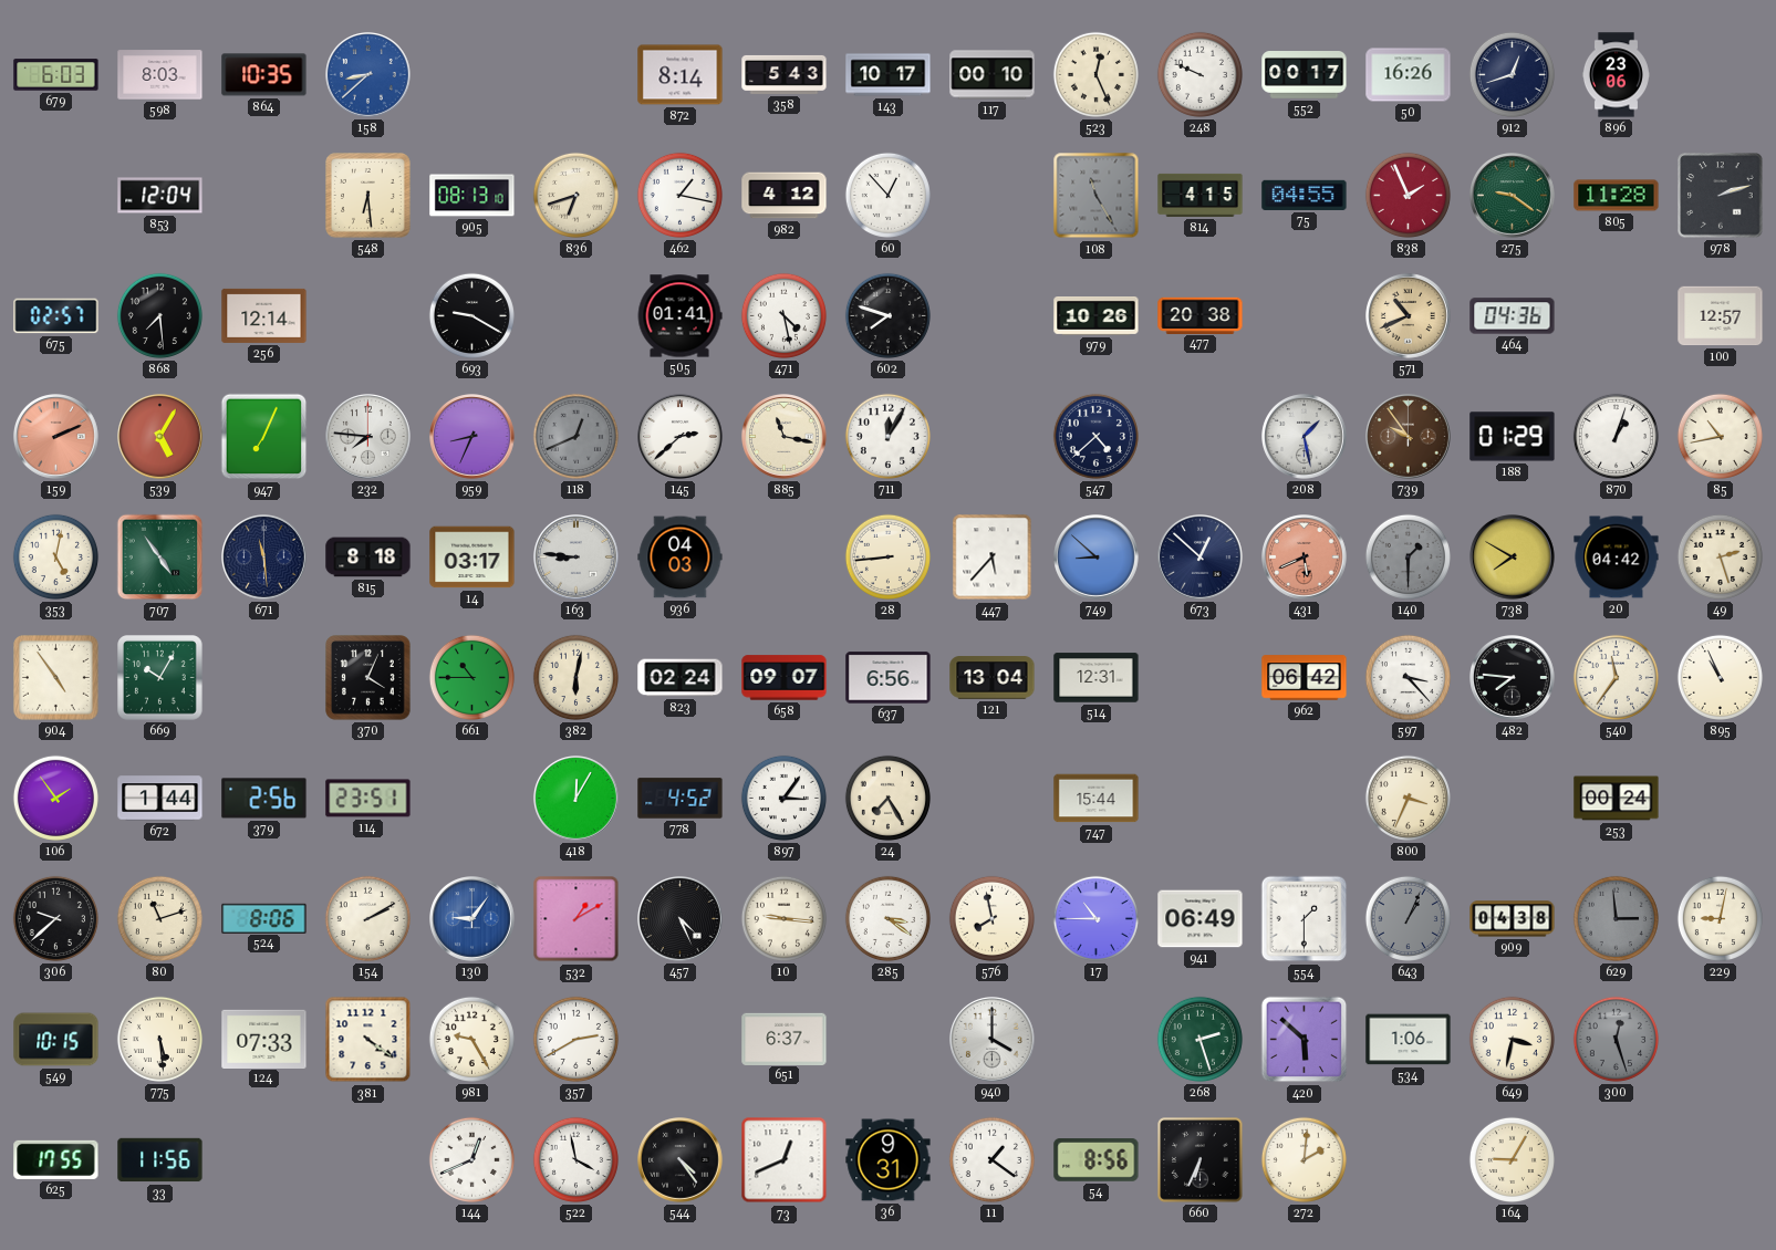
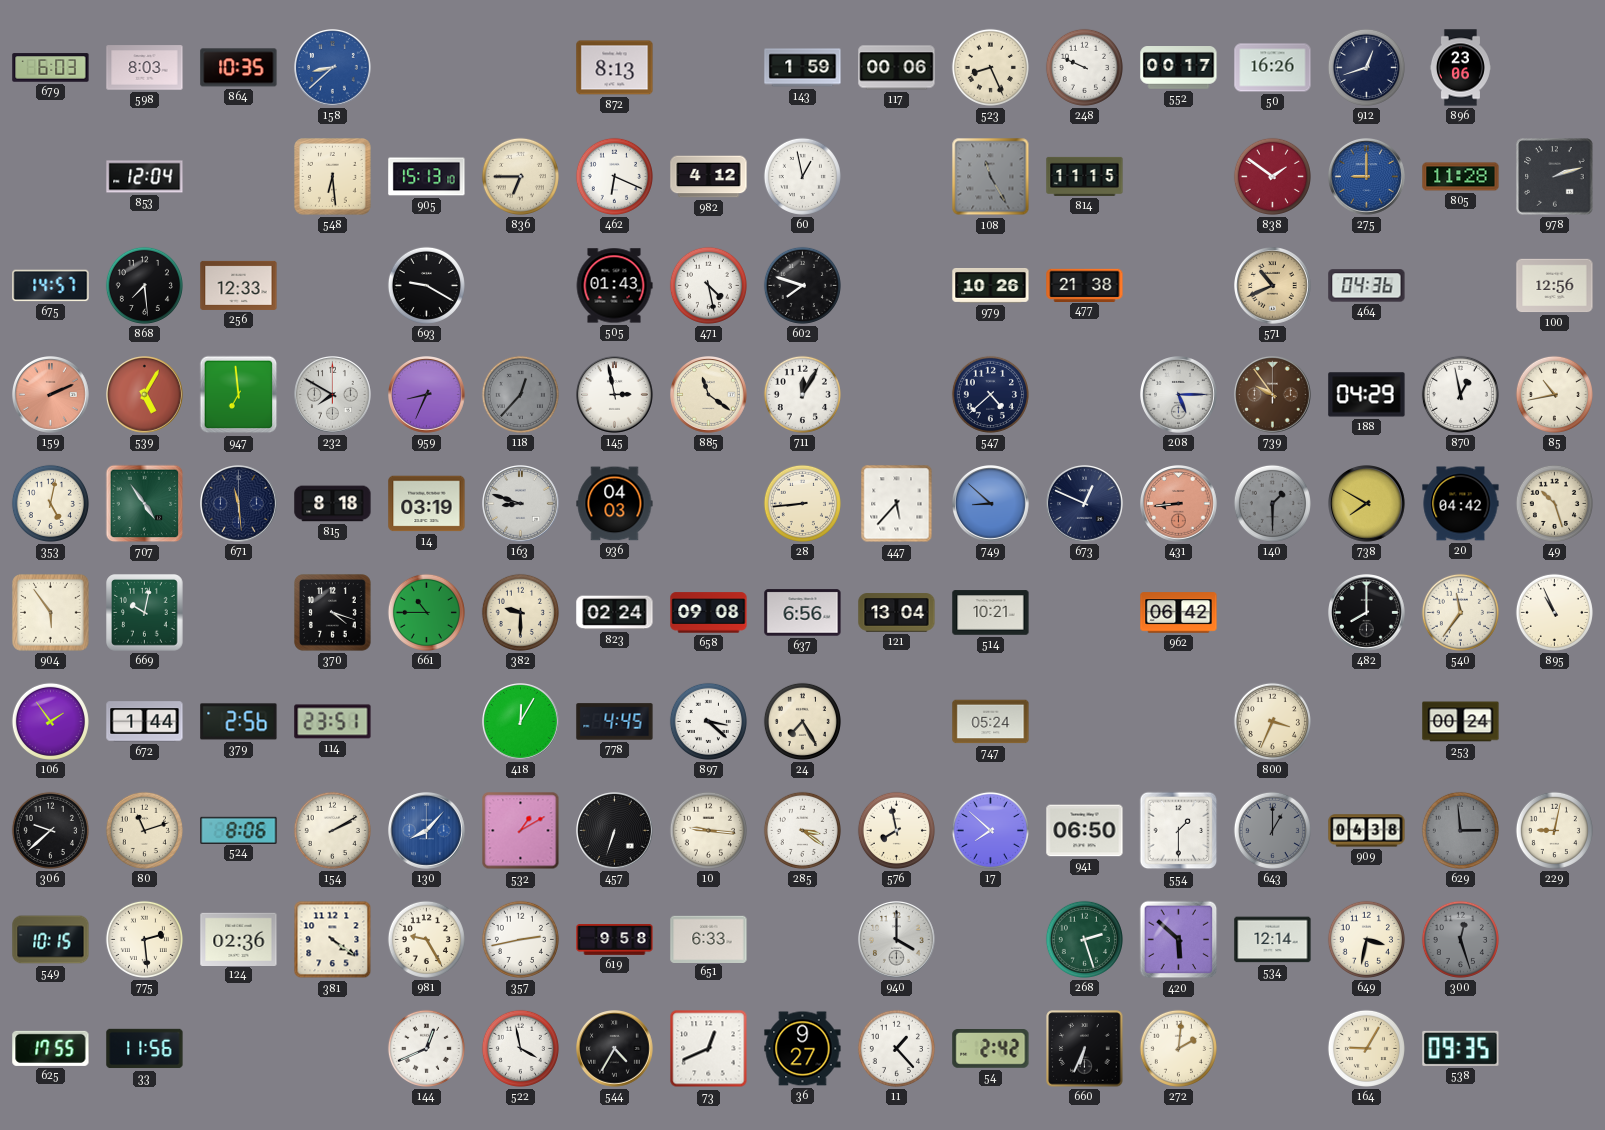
872: 8:14 -> 8:13 (615, 68)
358: 5:43 -> none (785, 74)
143: 10:17 -> 1:59 (803, 68)
117: 00:10 -> 00:06 (897, 68)
523: 12:26 -> 8:26 (990, 67)
905: 08:13 -> 15:13 (427, 177)
836: 6:42 -> 6:45 (520, 176)
462: 1:17 -> 6:19 (614, 176)
60: 12:53 -> 12:58 (802, 176)
814: 4:15 -> 11:15 (1085, 176)
75: 04:55 -> none (1305, 195)
838: 1:56 -> 1:51 (1272, 176)
275: 9:21 -> 9:00 (1367, 177)
275 dial: green -> blue (1367, 177)
675: 02:57 -> 14:57 (51, 286)
256: 12:14 -> 12:33 (239, 285)
505: 01:41 -> 01:43 (614, 286)
477: 20:38 -> 21:38 (1085, 285)
100: 12:57 -> 12:56 (1555, 286)
947: 7:04 -> 6:59 (239, 395)
232: 7:46 -> 7:50 (333, 395)
118: 12:41 -> 12:37 (520, 394)
145: 2:38 -> 2:58 (615, 395)
885: 11:17 -> 11:21 (709, 395)
208: 1:28 -> 5:15 (1179, 395)
188: 01:29 -> 04:29 (1367, 395)
870: 1:03 -> 12:58 (1460, 394)
14: 03:17 -> 03:19 (427, 504)
163: 8:46 -> 8:48 (521, 504)
673: 12:52 -> 12:49 (1085, 504)
431: 5:41 -> 8:44 (1179, 504)
49: 2:27 -> 10:27 (1554, 503)
904: 4:54 -> 5:54 (51, 613)
669: 10:05 -> 10:02 (145, 613)
370: 4:04 -> 4:18 (333, 613)
382: 6:02 -> 9:30 (520, 612)
658: 09:07 -> 09:08 (709, 613)
514: 12:31 -> 10:21 (991, 613)
597: 3:23 -> none (1408, 677)
482: 7:46 -> 8:00 (1367, 613)
778: 4:52 -> 4:45 (615, 722)
897: 3:06 -> 3:22 (708, 721)
747: 15:44 -> 05:24 (991, 722)
130: 9:06 -> 8:07 (427, 831)
457: 4:26 -> 6:33 (615, 831)
17: 10:45 -> 7:52 (990, 830)
941: 06:49 -> 06:50 (1085, 831)
643: 1:04 -> 1:00 (1272, 830)
775: 5:29 -> 2:29 (144, 939)
124: 07:33 -> 02:36 (239, 939)
357: 2:40 -> 2:43 (520, 939)
619: none -> 9:58 (615, 940)
651: 6:37 -> 6:33 (709, 939)
534: 1:06 -> 12:14 (1273, 940)
544: 4:24 -> 4:35 (615, 1049)
36: 9:31 -> 9:27 (803, 1049)
11: 1:21 -> 1:23 (896, 1048)
54: 8:56 -> 2:42 (991, 1049)
538: none -> 09:35 (1461, 1048)
